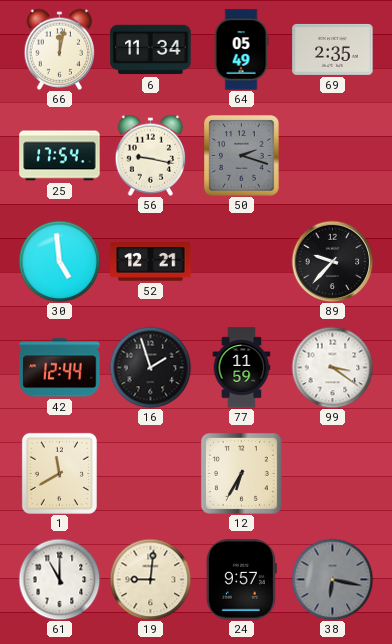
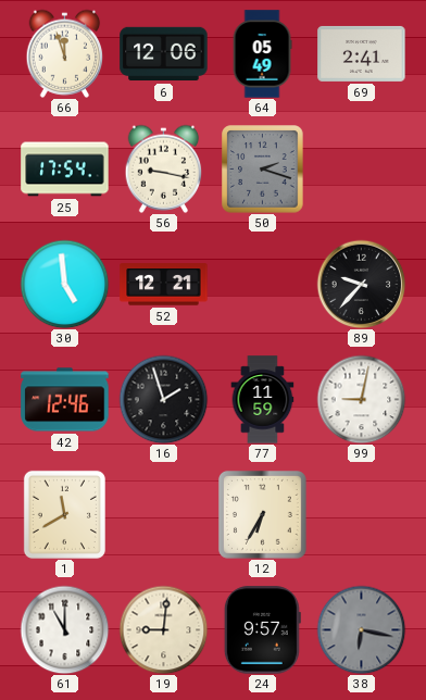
66: 12:02 -> 11:57 (65, 53)
6: 11:34 -> 12:06 (164, 54)
69: 2:35 -> 2:41 (362, 53)
42: 12:44 -> 12:46 (65, 400)
99: 3:21 -> 9:02 (361, 399)
